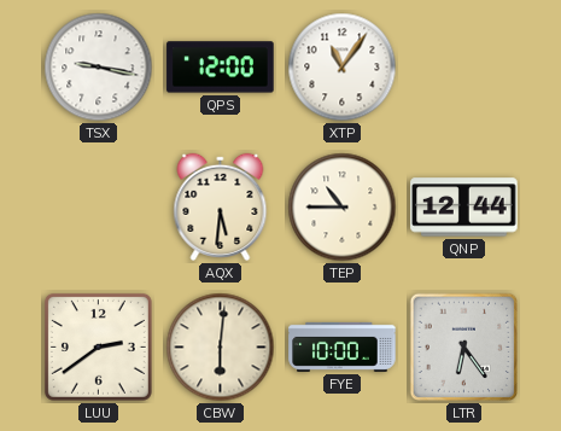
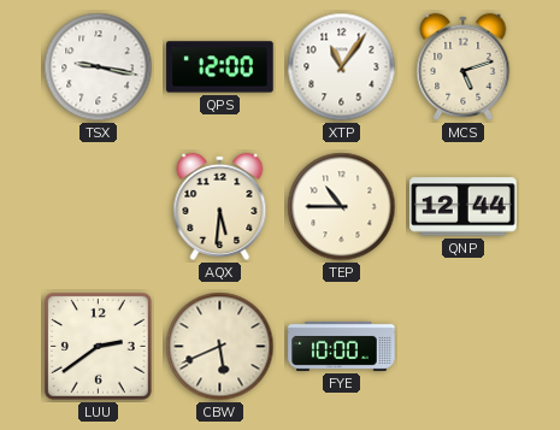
MCS: none -> 5:12 (464, 66)
CBW: 6:01 -> 5:41 (220, 347)
LTR: 6:24 -> none (464, 348)
